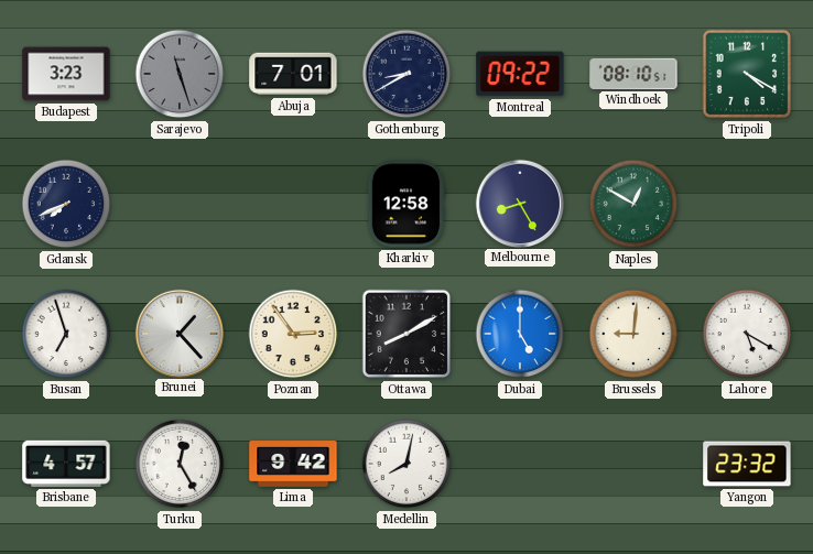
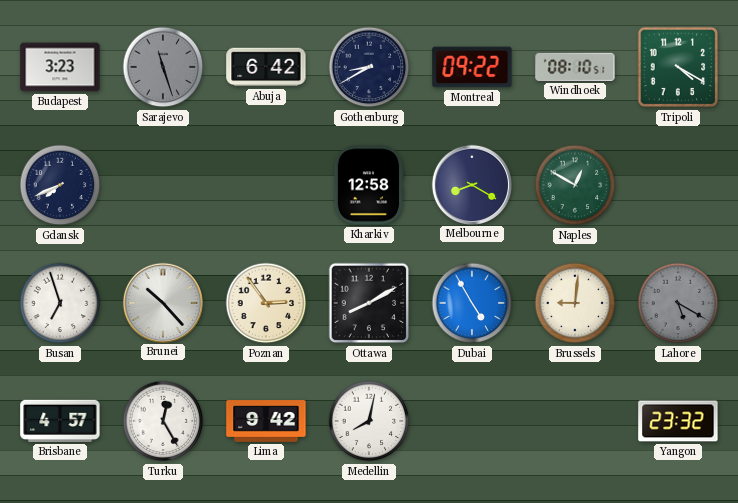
Abuja: 7:01 -> 6:42 (266, 67)
Melbourne: 8:25 -> 8:20 (471, 184)
Brunei: 1:23 -> 10:23 (162, 302)
Dubai: 5:00 -> 4:55 (472, 303)
Lahore dial: white -> grey (678, 303)
